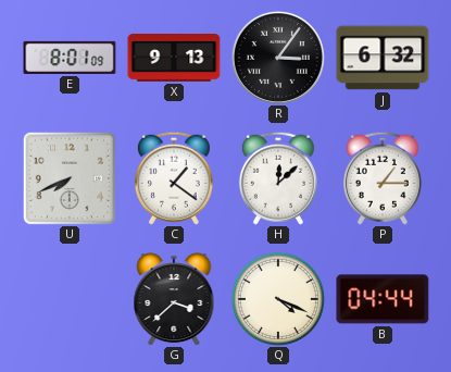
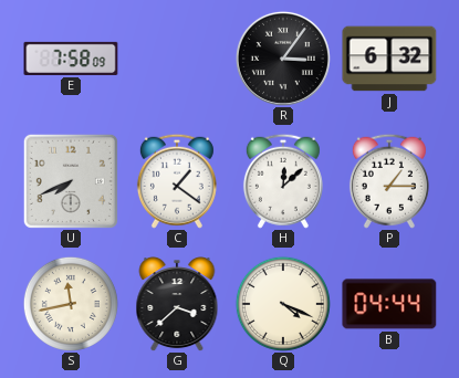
E: 8:01 -> 7:58 (71, 59)
X: 9:13 -> none (174, 59)
S: none -> 11:43 (71, 304)
